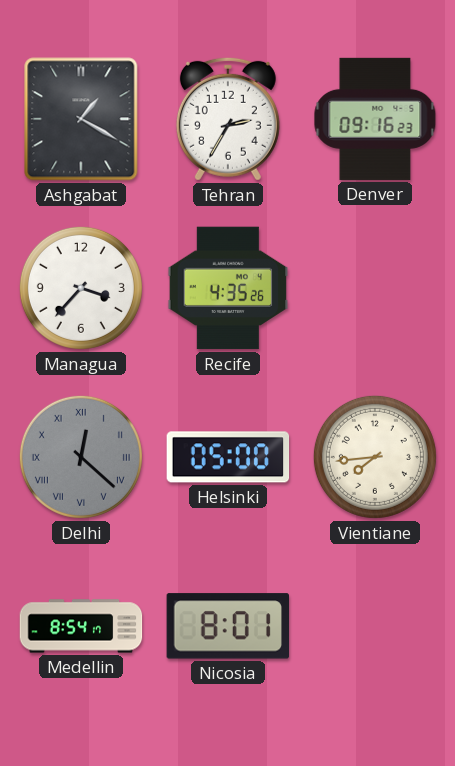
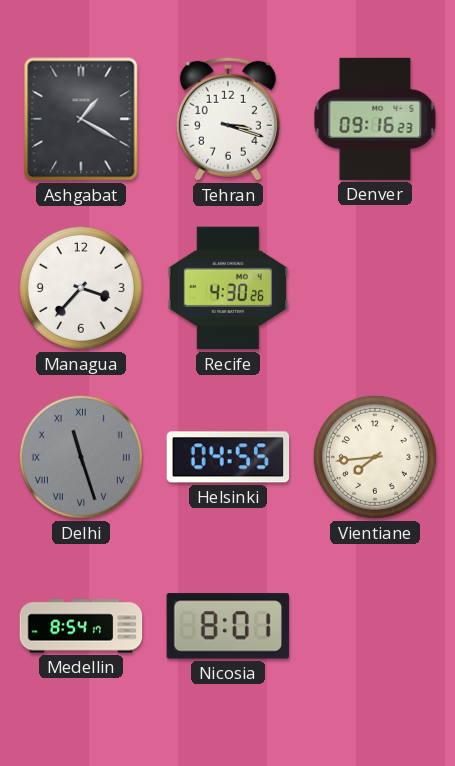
Tehran: 2:35 -> 3:18 (228, 119)
Recife: 4:35 -> 4:30 (228, 288)
Delhi: 12:22 -> 11:27 (81, 457)
Helsinki: 05:00 -> 04:55 (228, 457)
